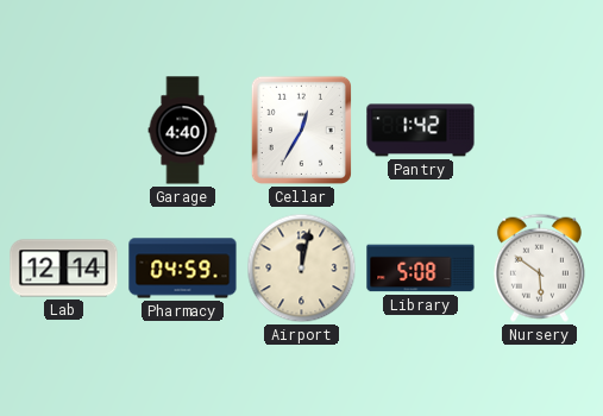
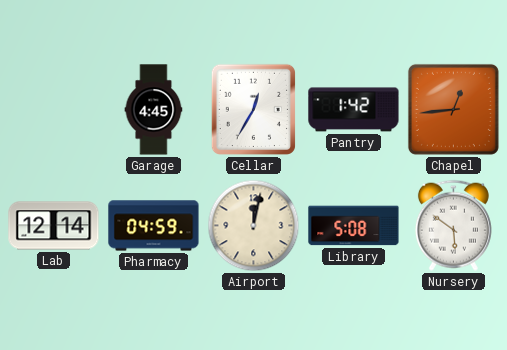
Garage: 4:40 -> 4:45 (154, 110)
Chapel: none -> 12:44 (453, 109)
